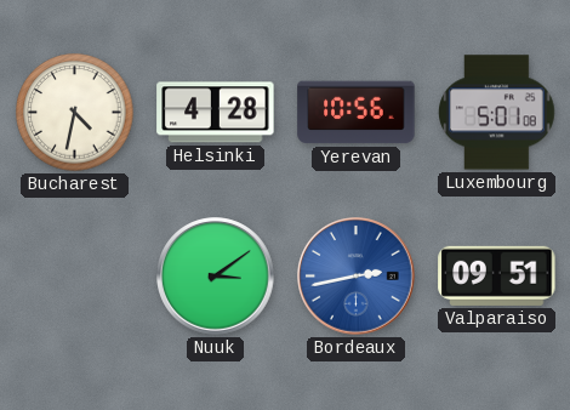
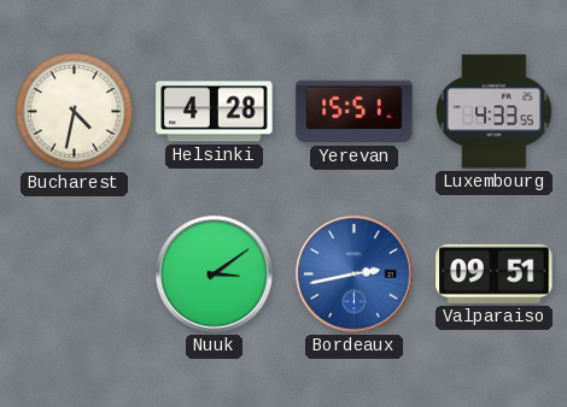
Yerevan: 10:56 -> 15:51 (355, 112)
Luxembourg: 5:01 -> 4:33 (495, 112)
